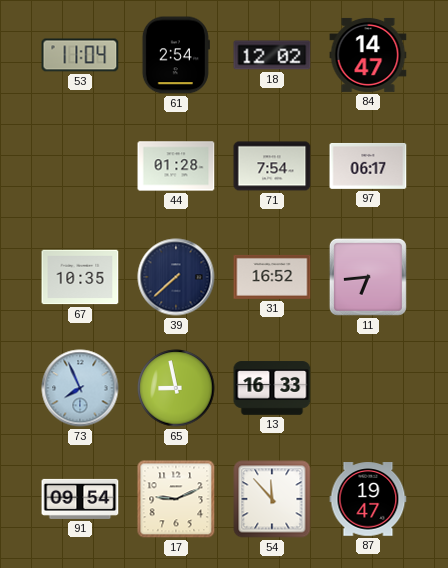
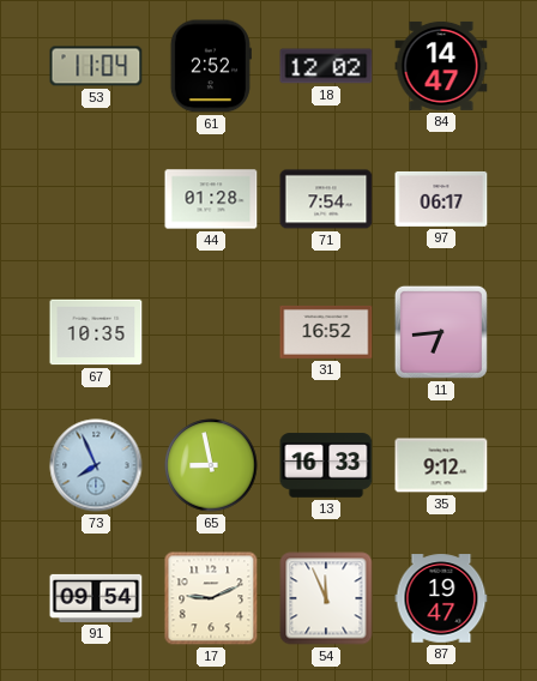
61: 2:54 -> 2:52 (211, 66)
39: 7:38 -> none (176, 277)
35: none -> 9:12 (441, 465)
54: 11:53 -> 11:56 (326, 598)
